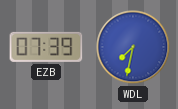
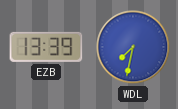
EZB: 07:39 -> 13:39 (46, 47)
